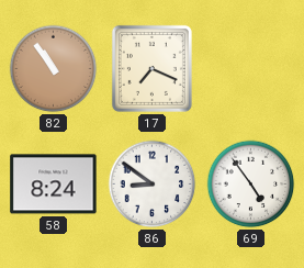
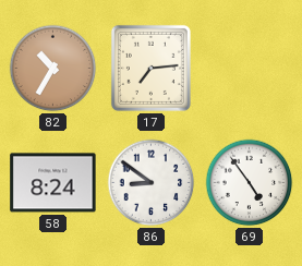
82: 10:54 -> 10:35 (53, 69)
17: 7:19 -> 7:14 (150, 68)
